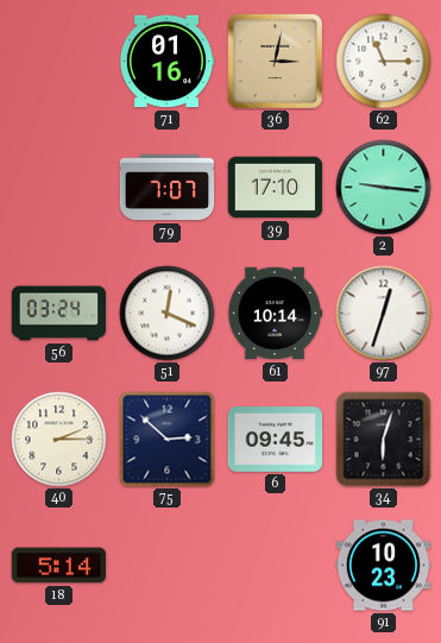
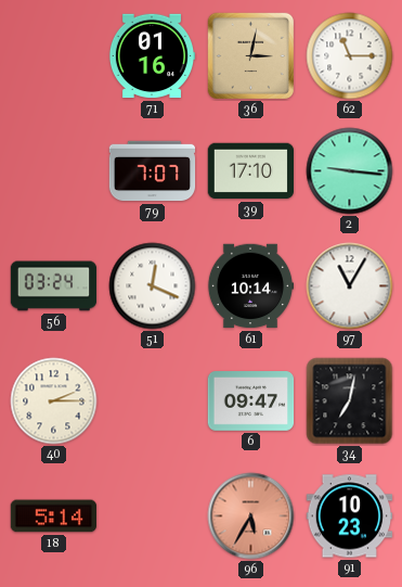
97: 12:33 -> 11:05 (350, 286)
75: 2:52 -> none (168, 440)
6: 09:45 -> 09:47 (251, 401)
34: 6:03 -> 7:02 (350, 401)
96: none -> 5:35 (251, 516)
